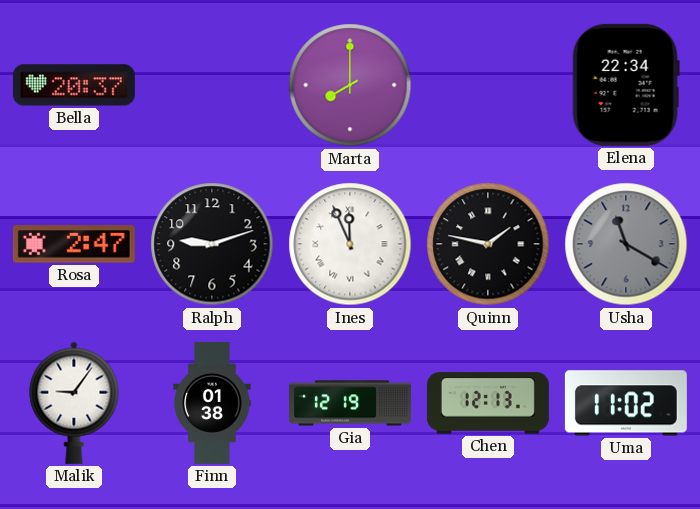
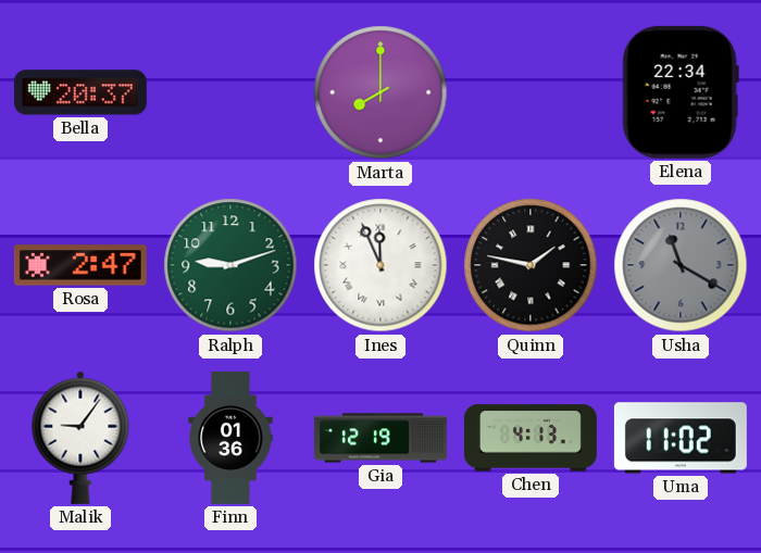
Ralph dial: black -> green (230, 265)
Finn: 01:38 -> 01:36 (230, 438)
Chen: 12:13 -> 4:13 (531, 438)
